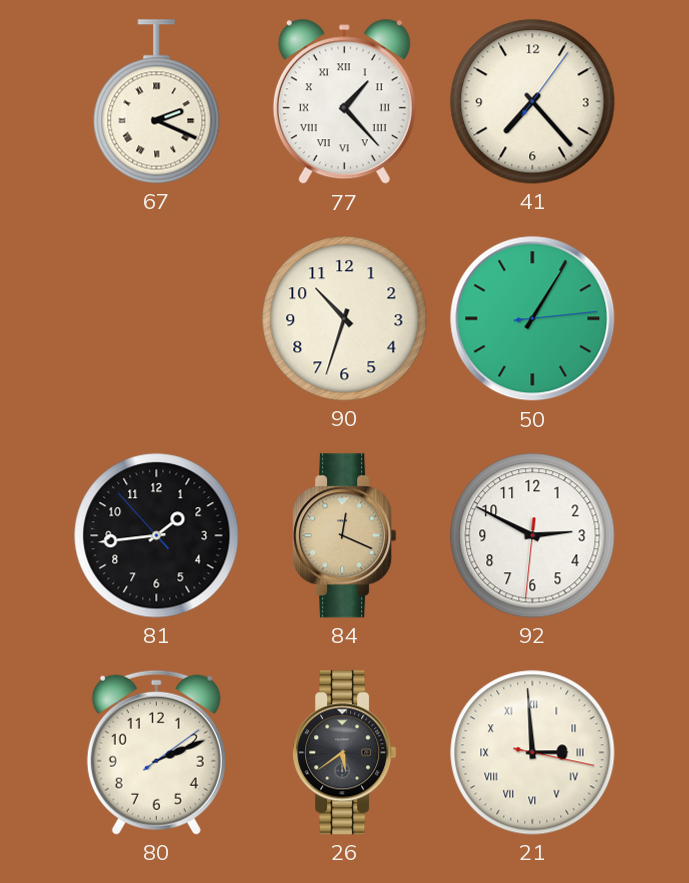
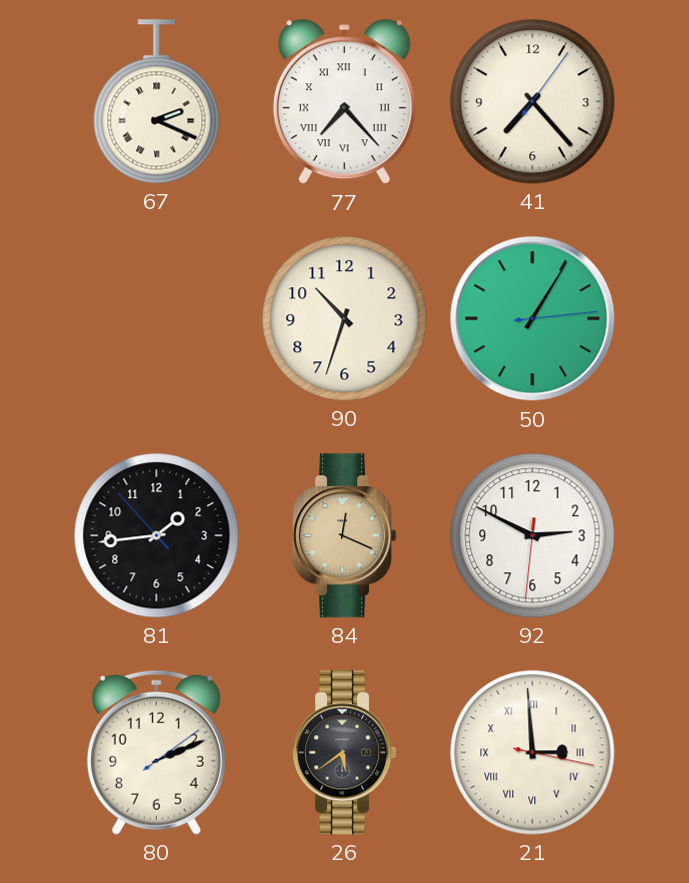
77: 1:23 -> 7:23 (344, 102)
